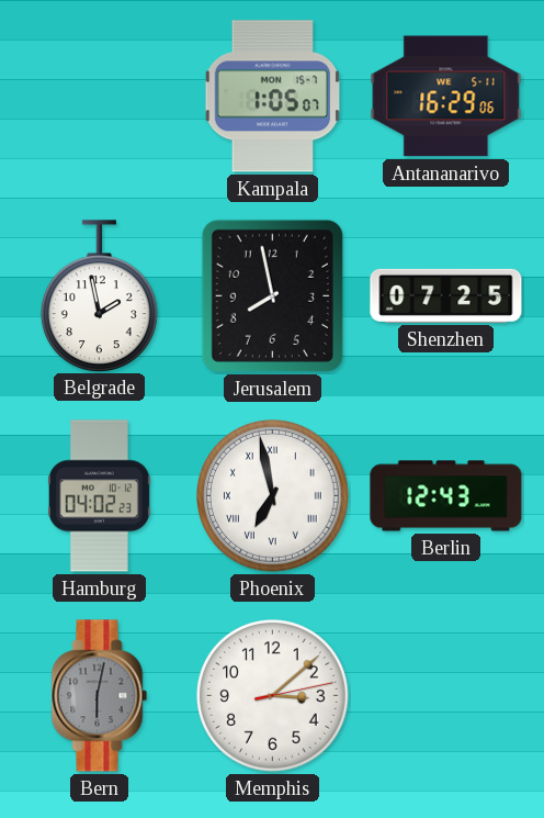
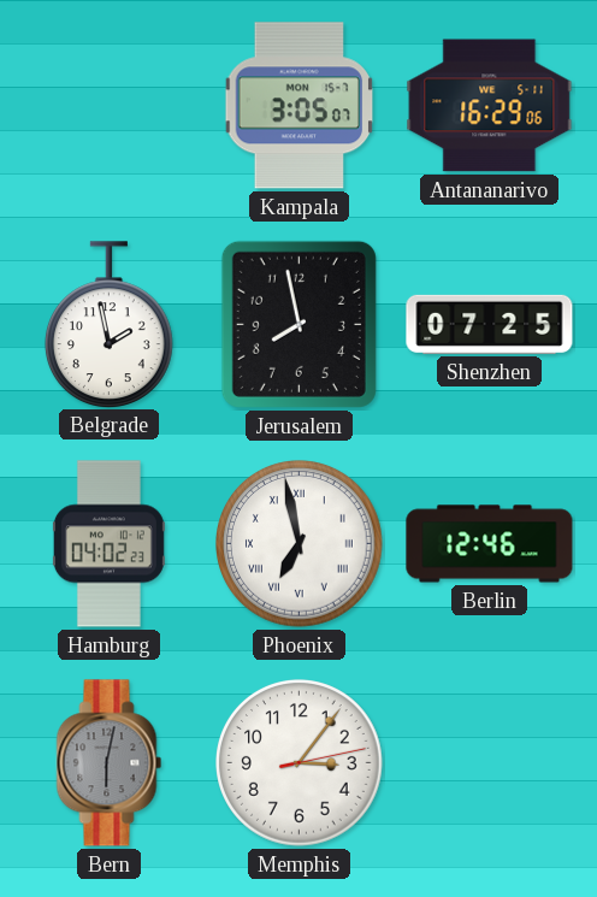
Kampala: 1:05 -> 3:05 (300, 106)
Berlin: 12:43 -> 12:46 (490, 544)
Memphis: 3:08 -> 3:06 (300, 763)
